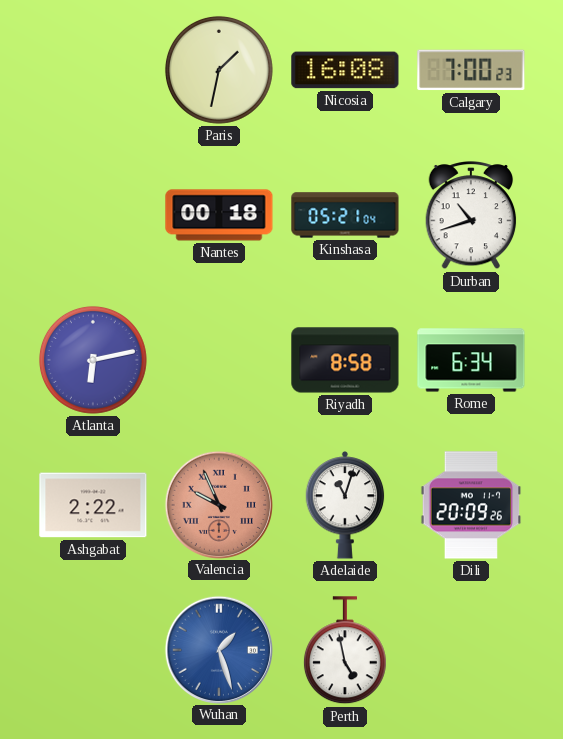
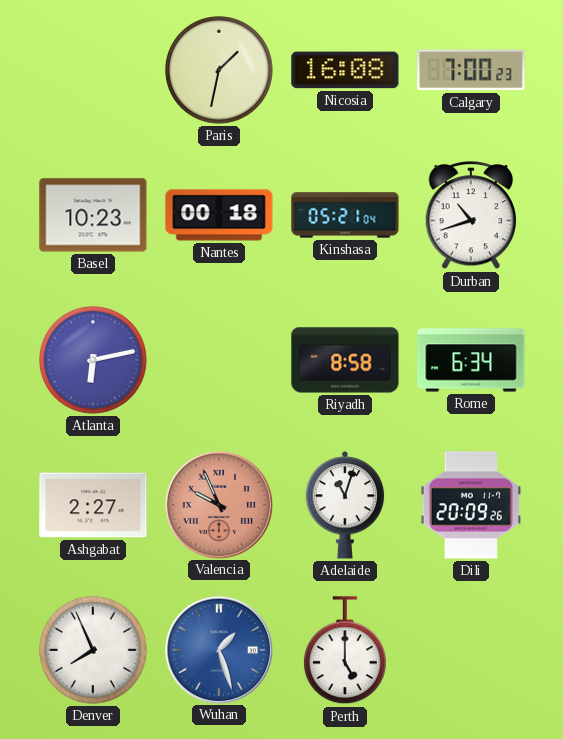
Basel: none -> 10:23 (93, 215)
Ashgabat: 2:22 -> 2:27 (93, 505)
Denver: none -> 7:56 (93, 650)
Perth: 4:58 -> 5:00 (345, 651)
